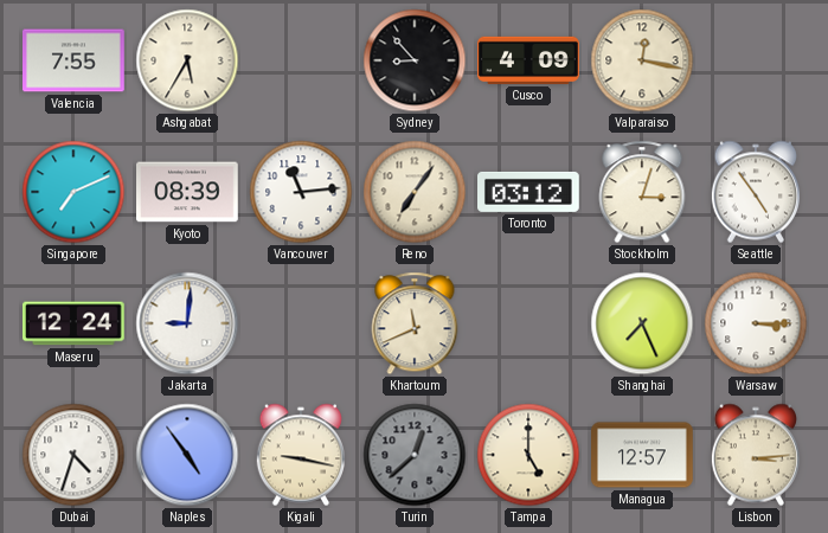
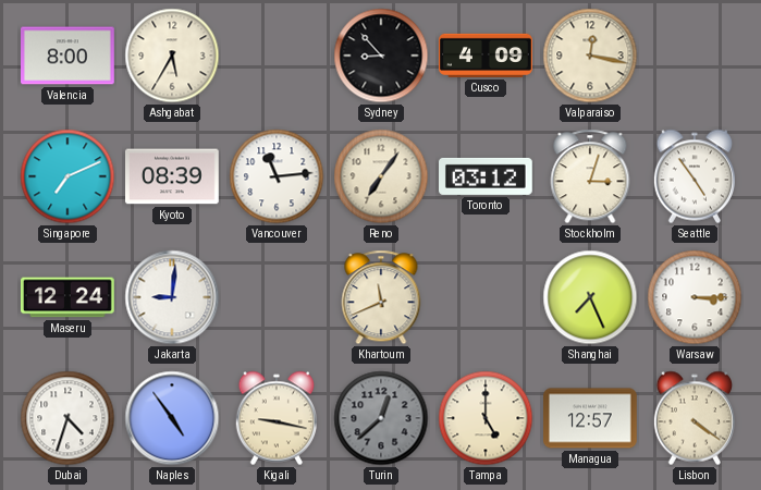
Valencia: 7:55 -> 8:00 (69, 56)
Lisbon: 3:14 -> 4:21 (694, 418)
